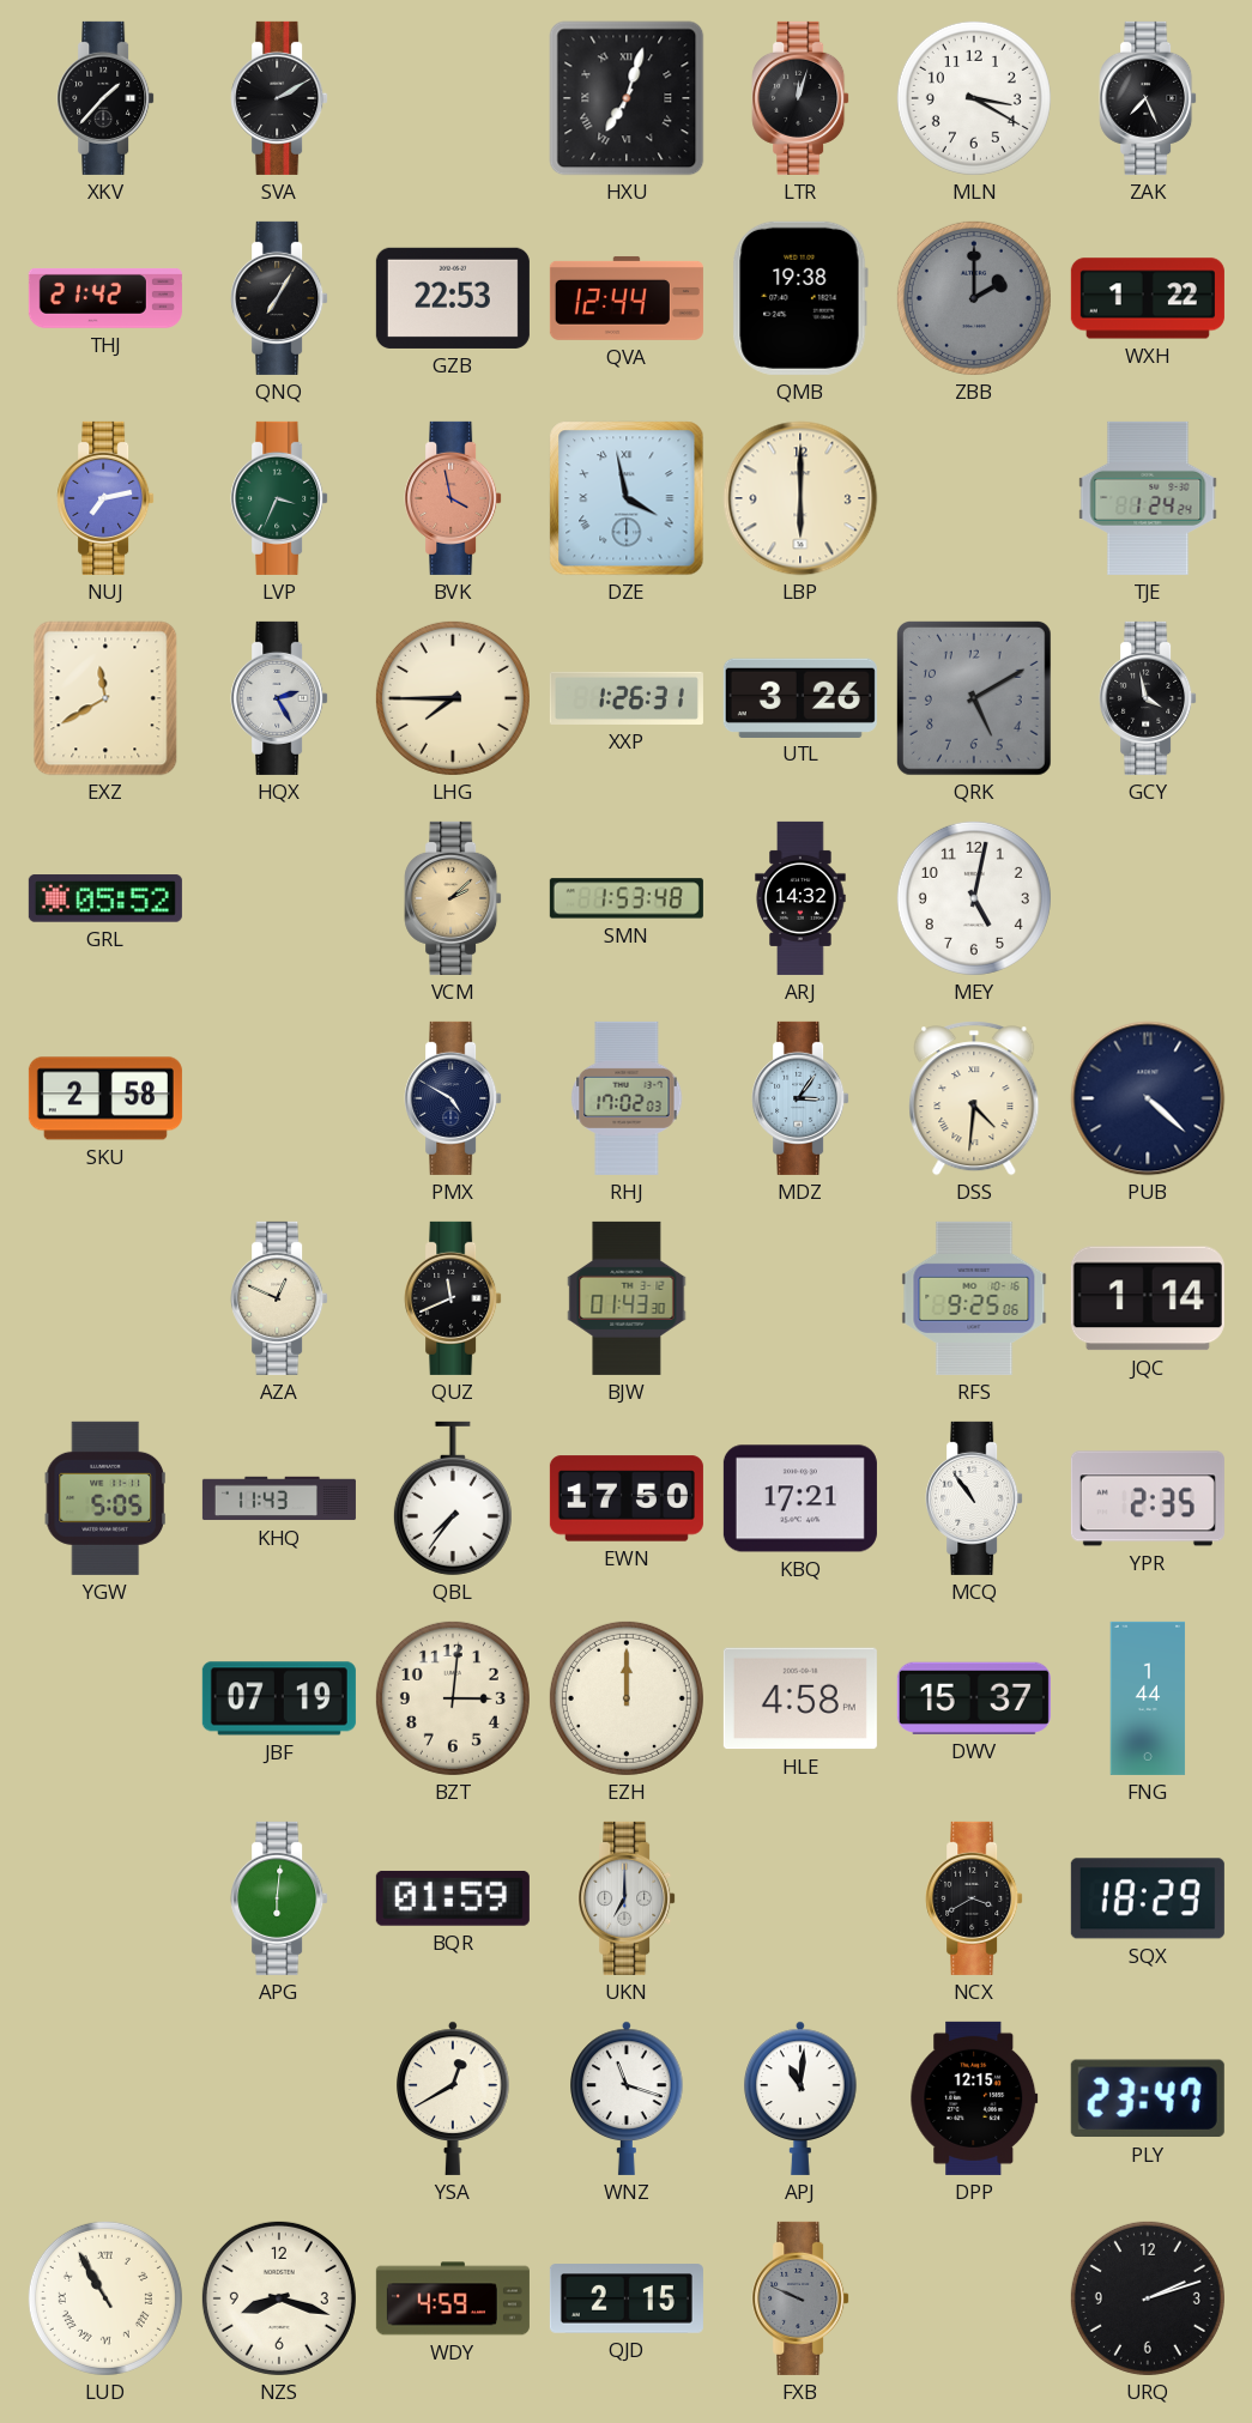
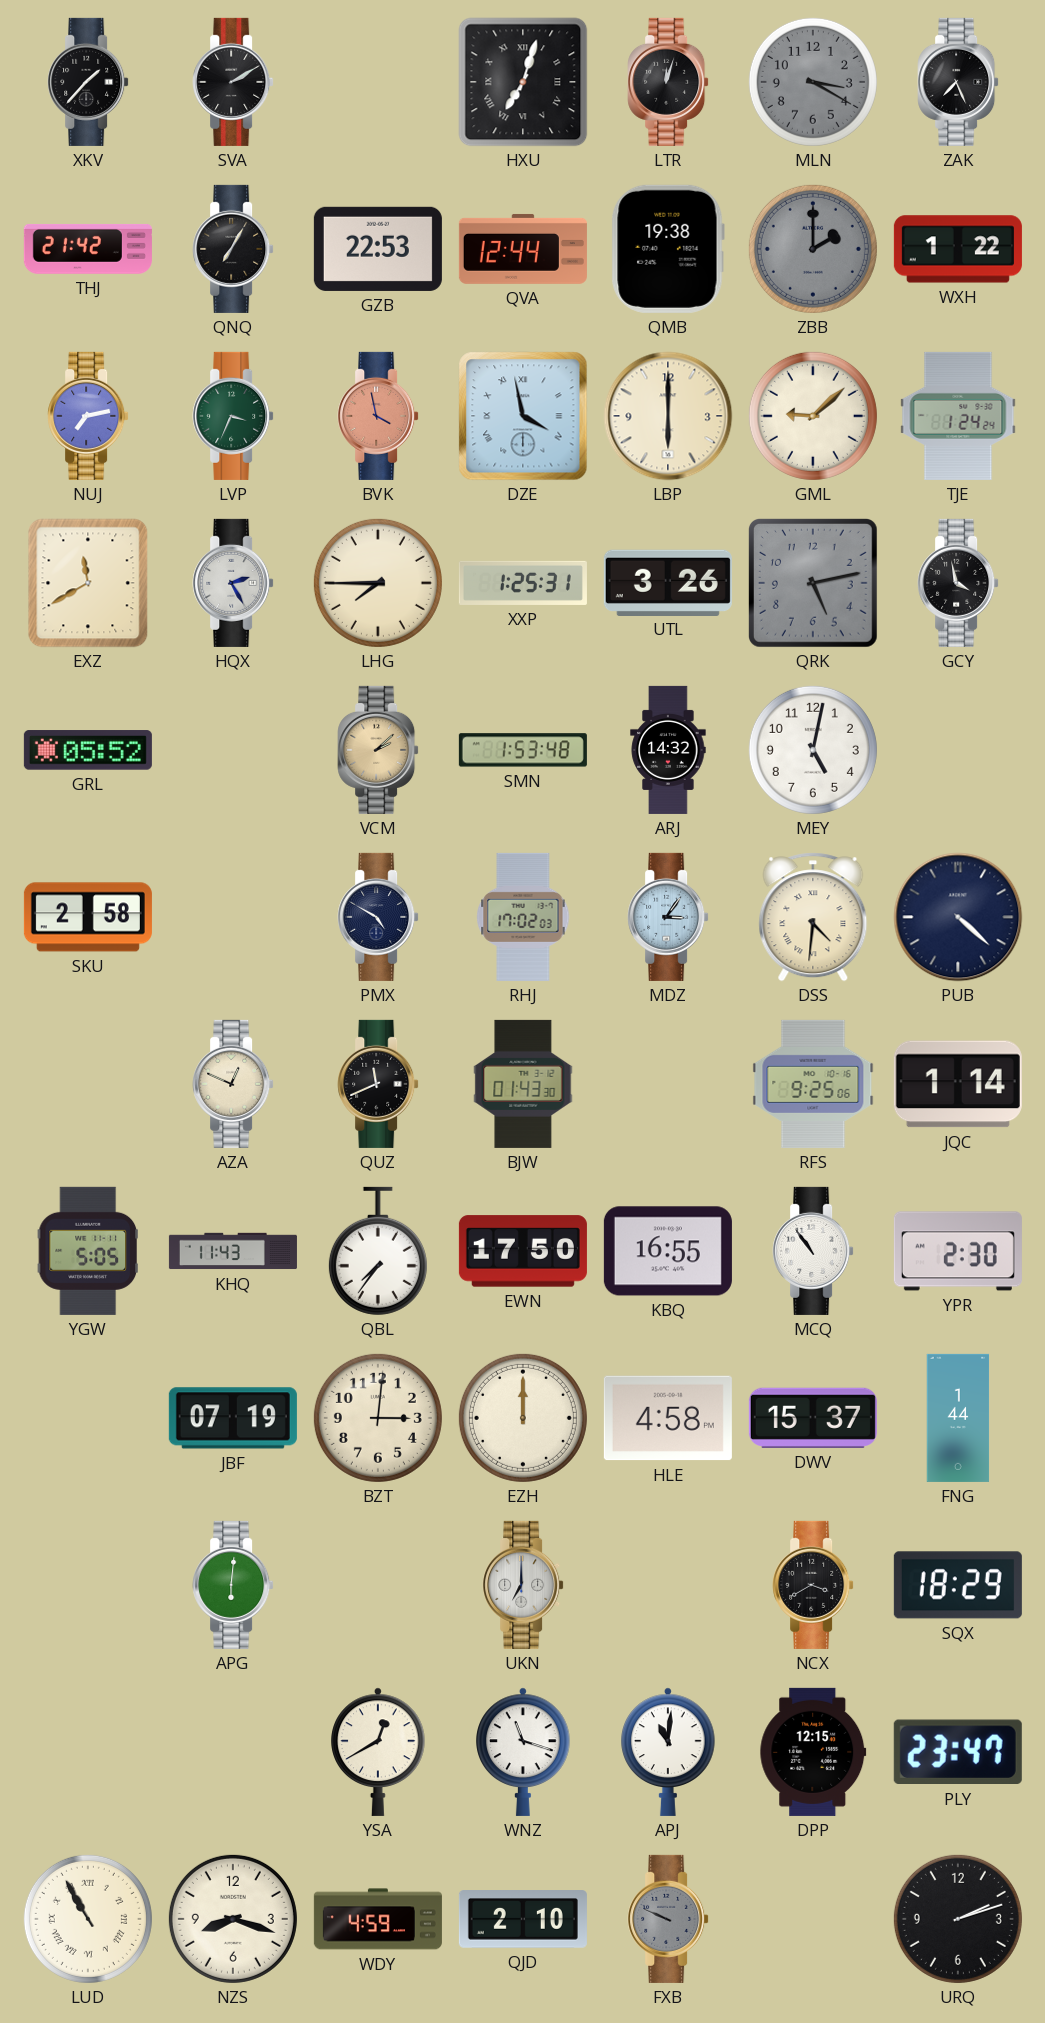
MLN dial: white -> grey (813, 82)
GML: none -> 9:08 (813, 416)
XXP: 1:26 -> 1:25 (523, 583)
QRK: 5:10 -> 5:13 (813, 583)
KBQ: 17:21 -> 16:55 (668, 1251)
YPR: 2:35 -> 2:30 (958, 1251)
BQR: 01:59 -> none (453, 1898)
QJD: 2:15 -> 2:10 (523, 1919)
